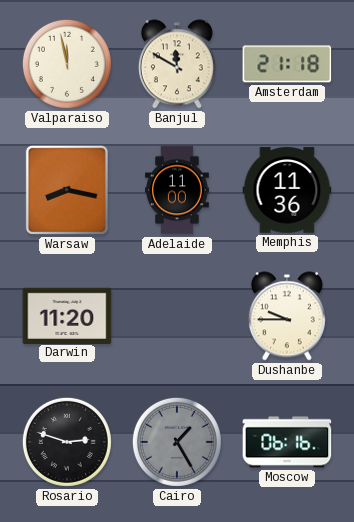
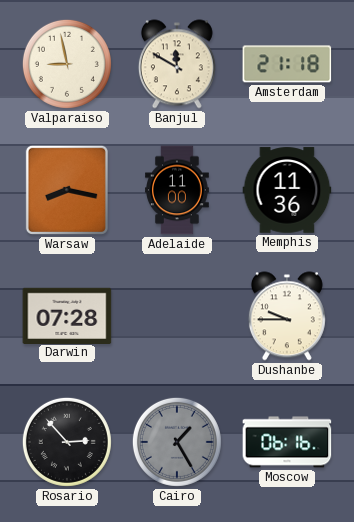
Valparaiso: 11:58 -> 8:58 (67, 64)
Darwin: 11:20 -> 07:28 (67, 315)
Rosario: 2:48 -> 2:53 (67, 442)
